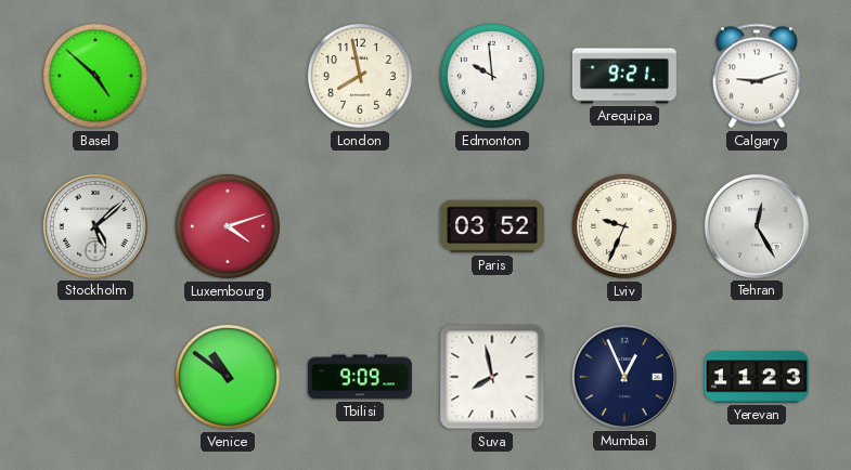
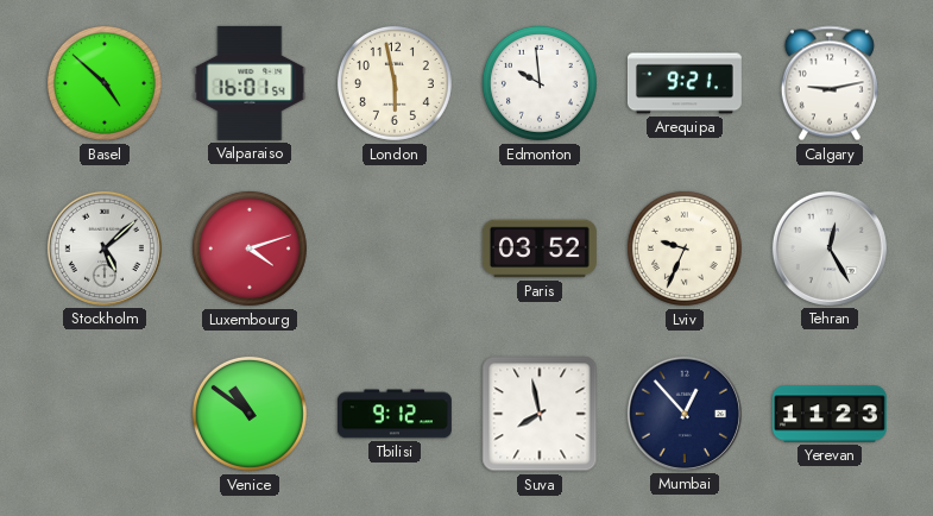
Valparaiso: none -> 16:01 (250, 83)
London: 7:58 -> 5:58 (395, 83)
Calgary: 9:12 -> 9:13 (830, 83)
Tbilisi: 9:09 -> 9:12 (395, 414)
Mumbai: 12:56 -> 12:53 (685, 414)
